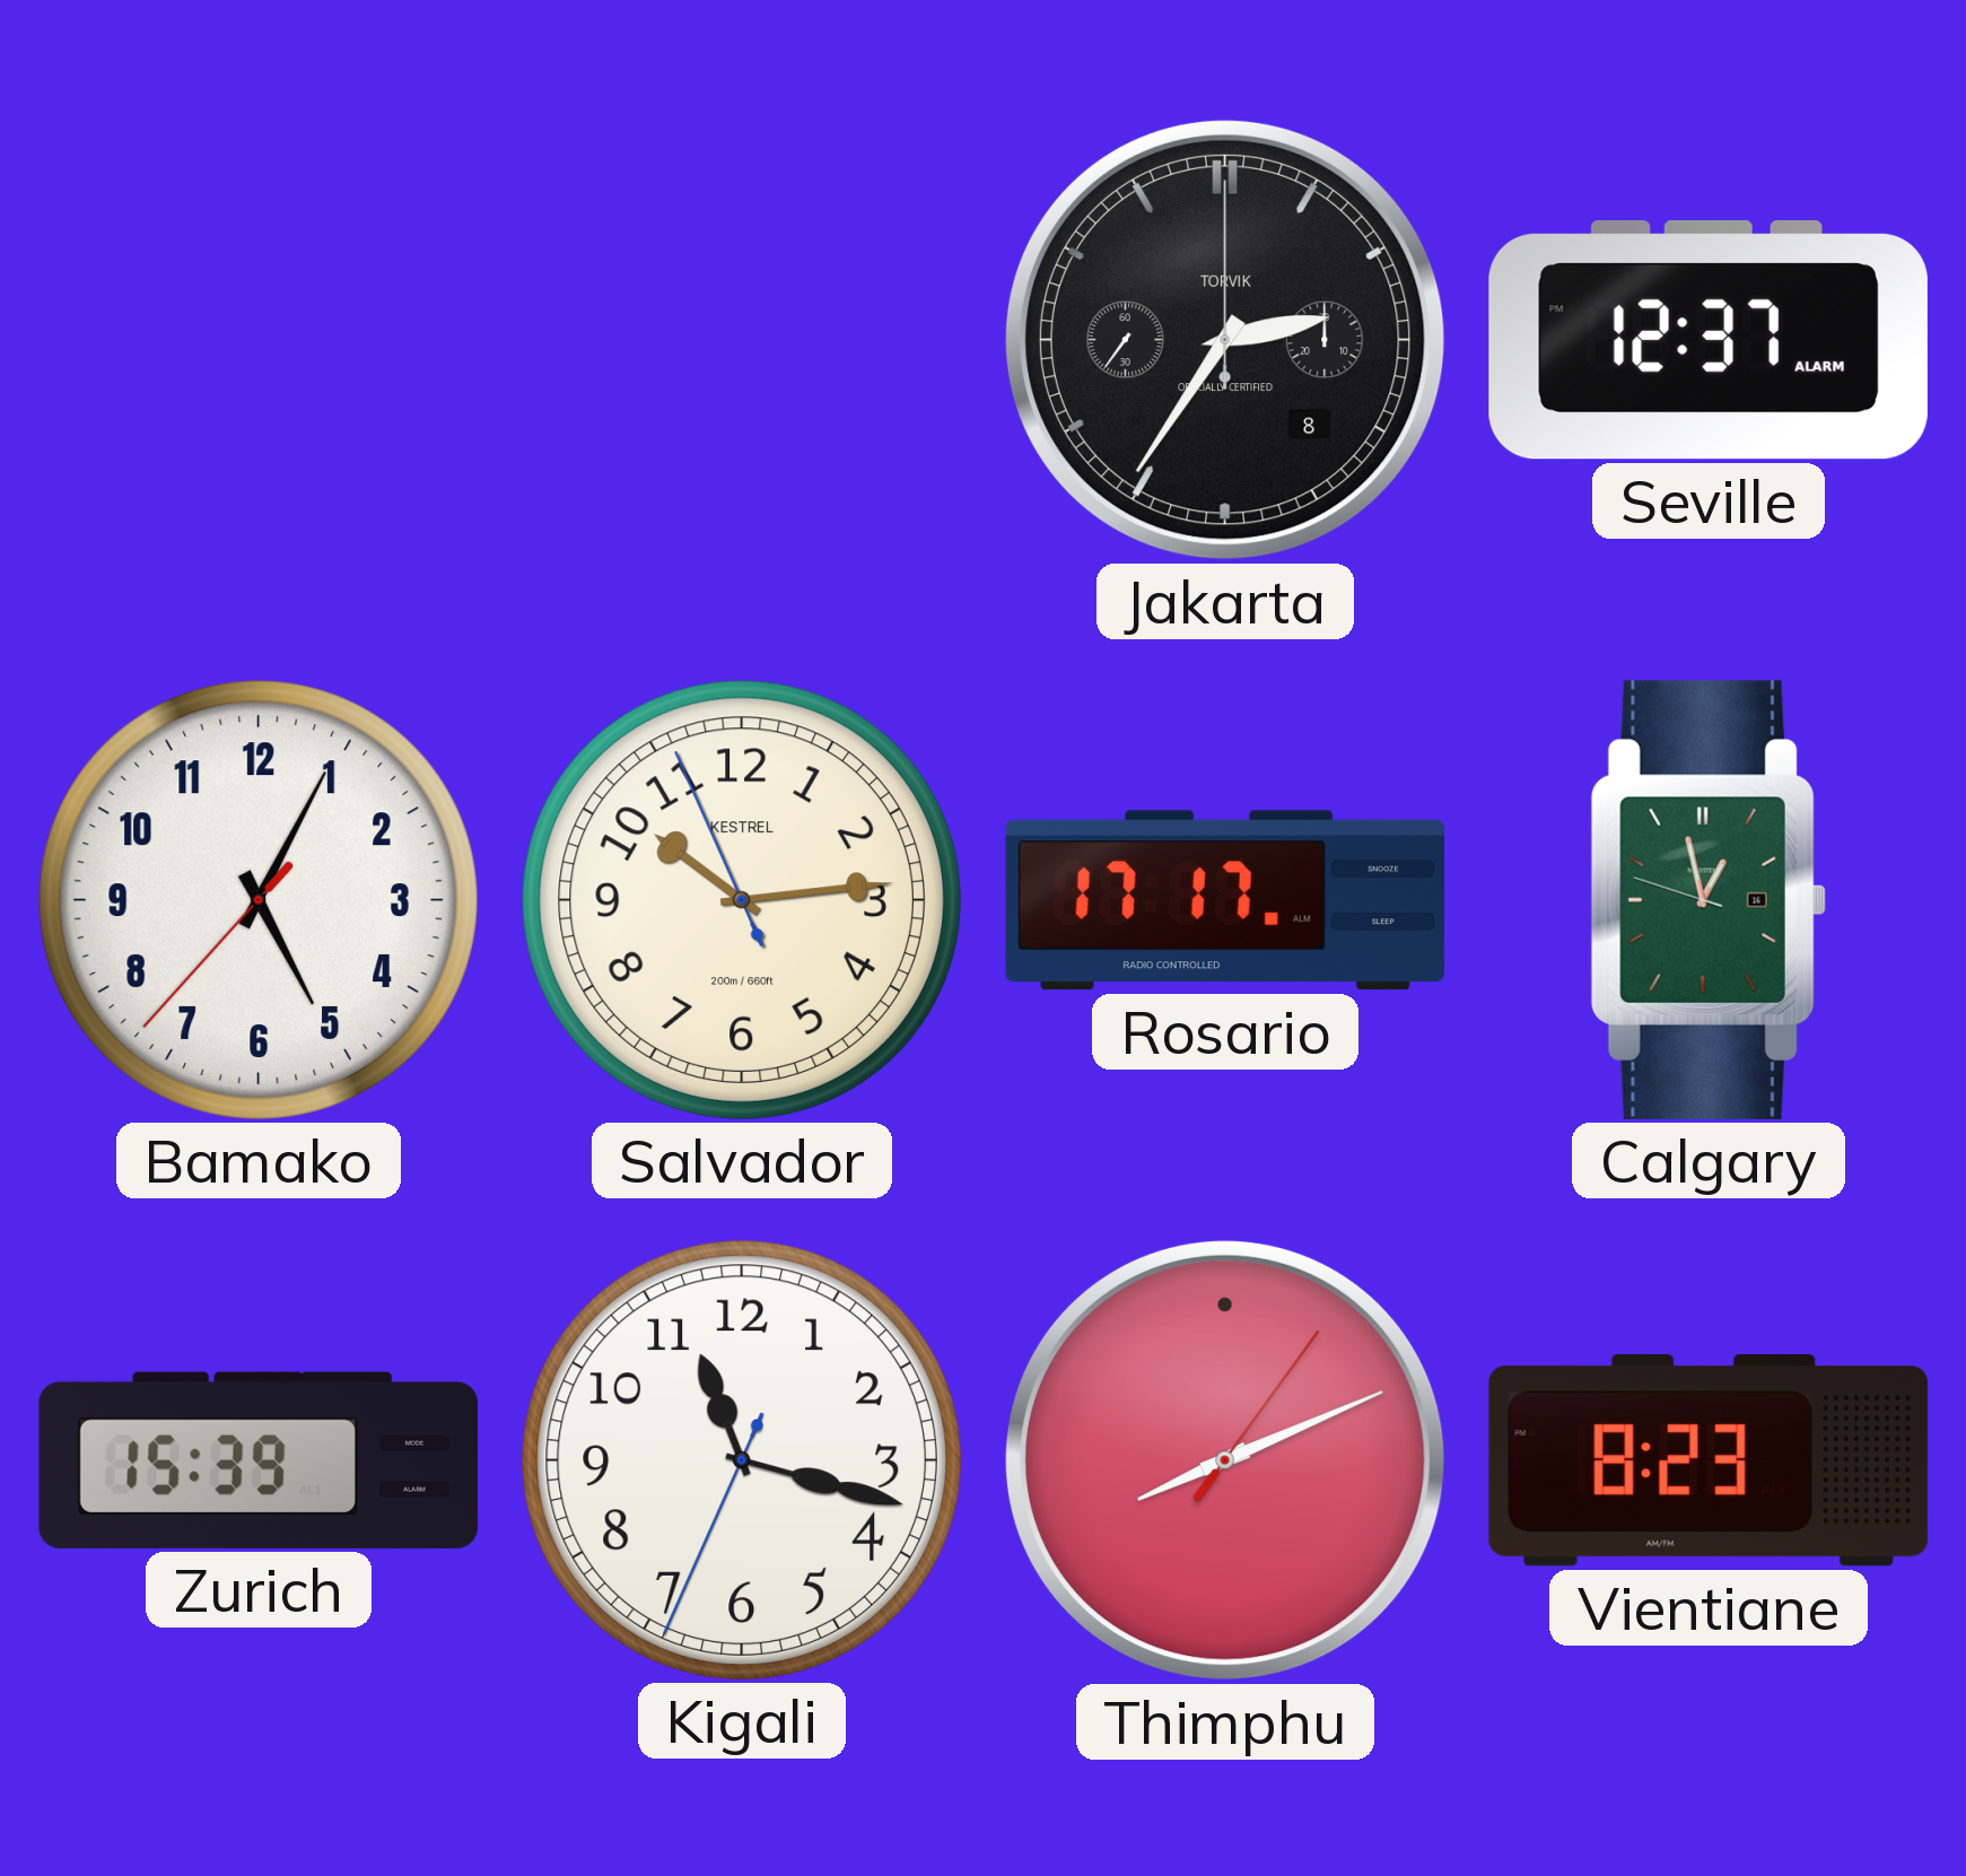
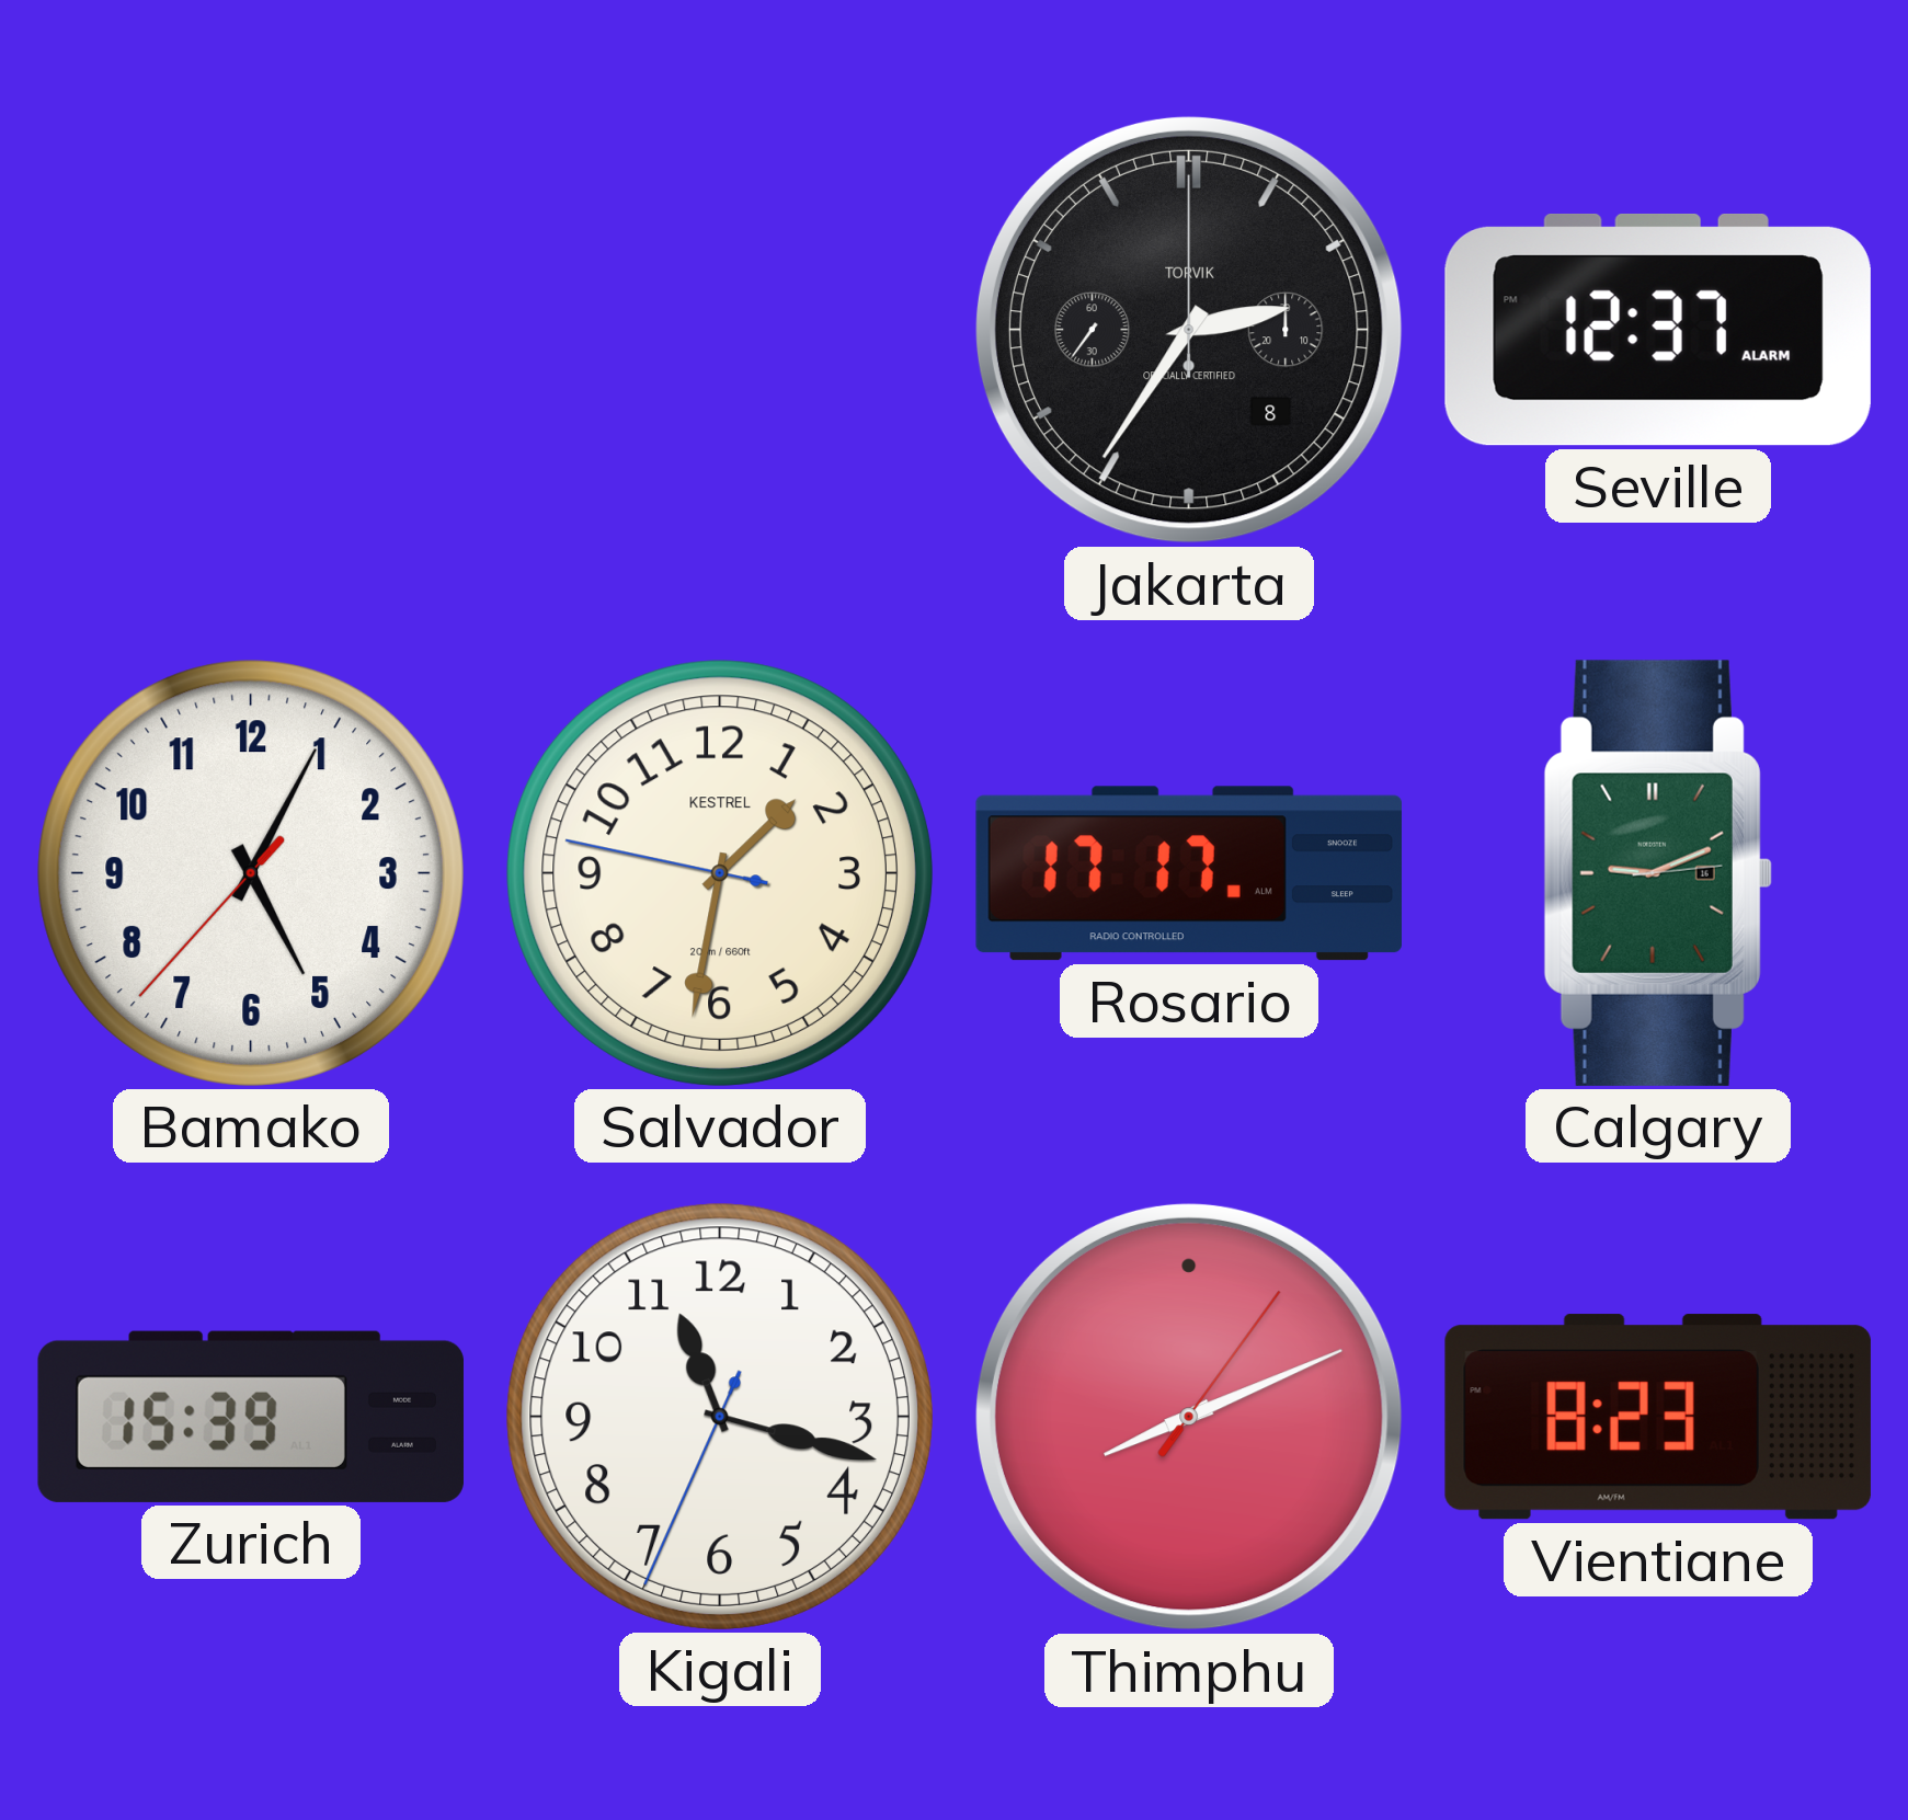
Salvador: 10:13 -> 1:31 (720, 873)
Calgary: 12:57 -> 9:11 (1658, 873)
